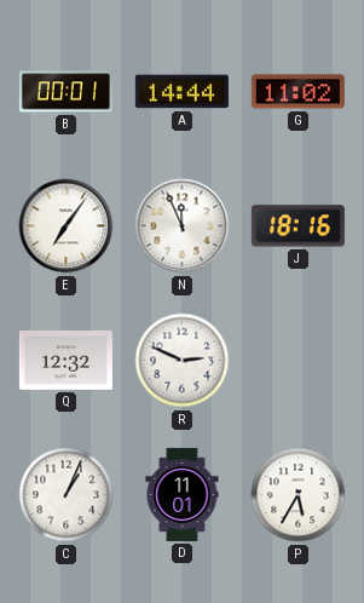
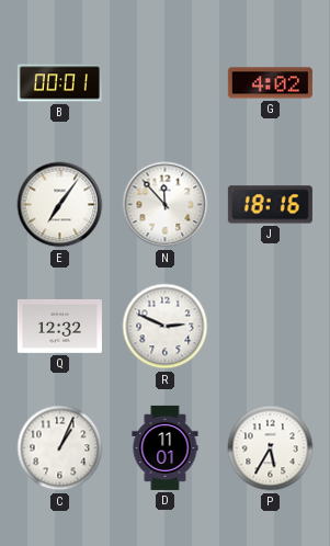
A: 14:44 -> none (181, 92)
G: 11:02 -> 4:02 (270, 83)
N: 11:56 -> 11:53 (166, 205)
